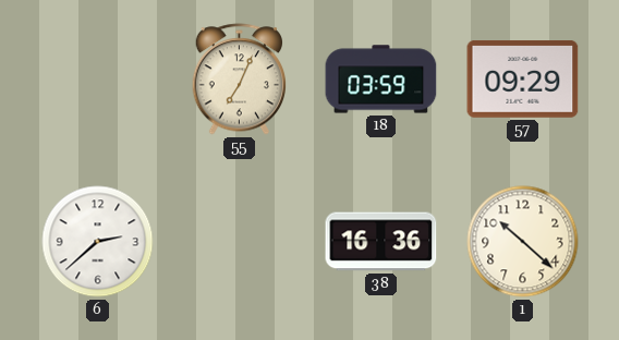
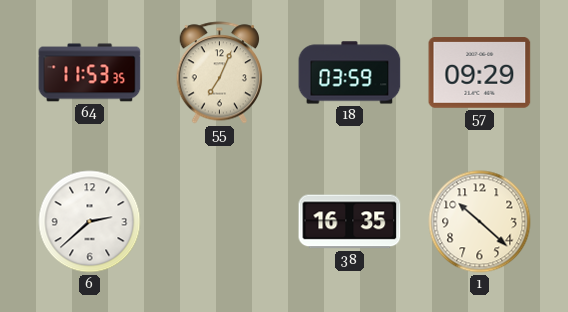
64: none -> 11:53 (90, 73)
38: 16:36 -> 16:35 (350, 222)
